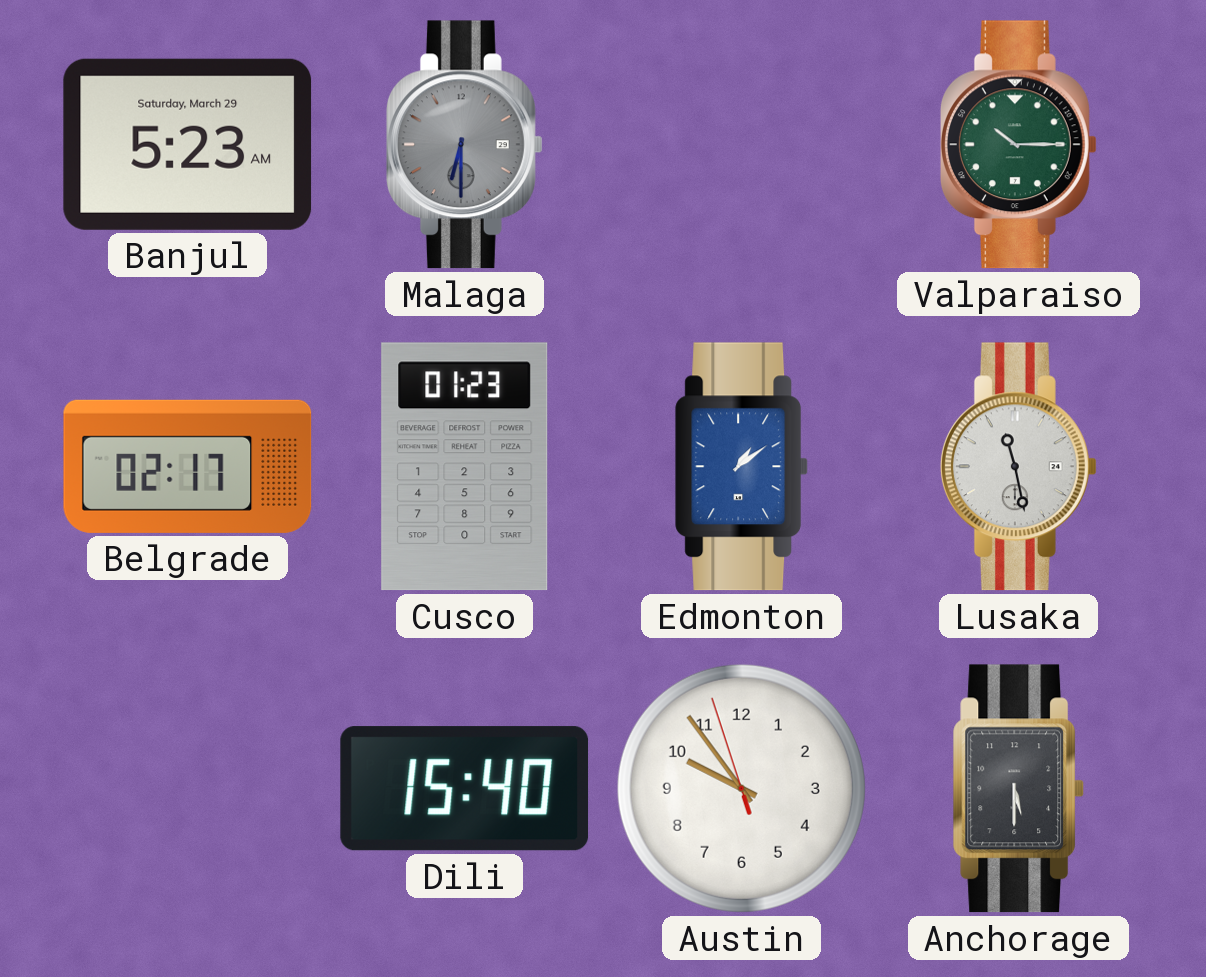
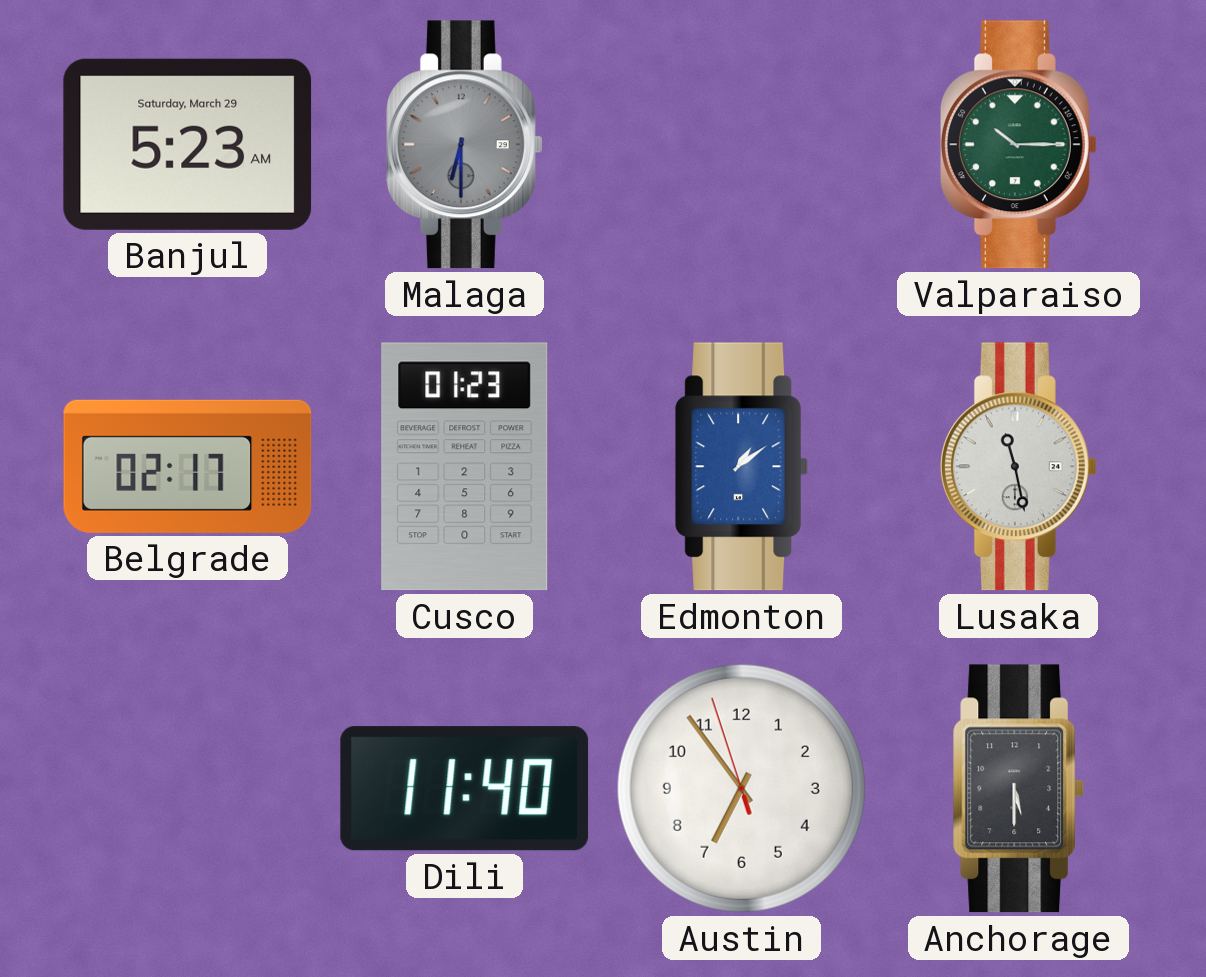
Dili: 15:40 -> 11:40 (464, 789)
Austin: 9:53 -> 6:53 (741, 788)
